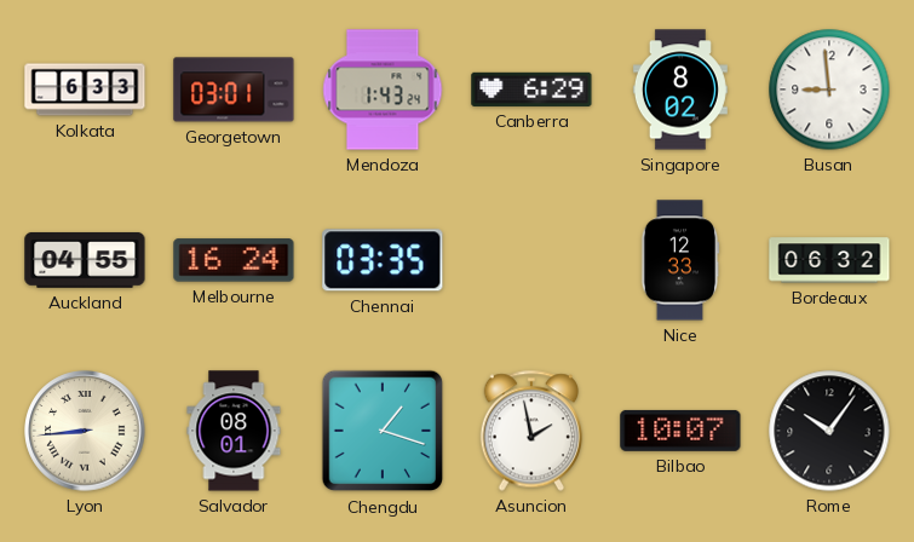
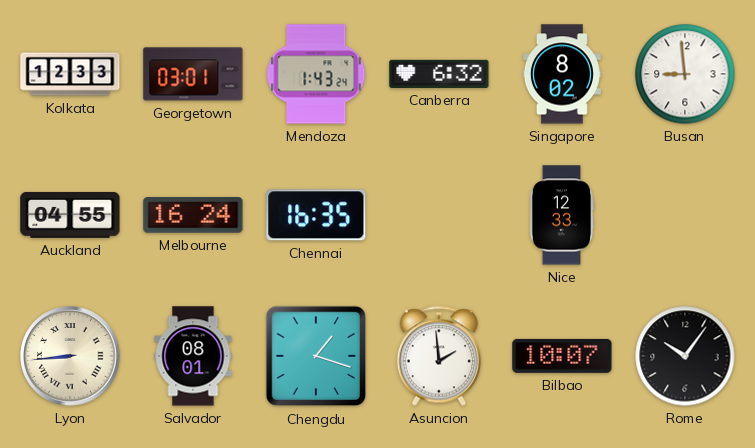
Kolkata: 6:33 -> 12:33 (70, 74)
Canberra: 6:29 -> 6:32 (439, 74)
Chennai: 03:35 -> 16:35 (316, 215)
Bordeaux: 06:32 -> none (829, 260)
Asuncion: 1:58 -> 1:59 (439, 356)
